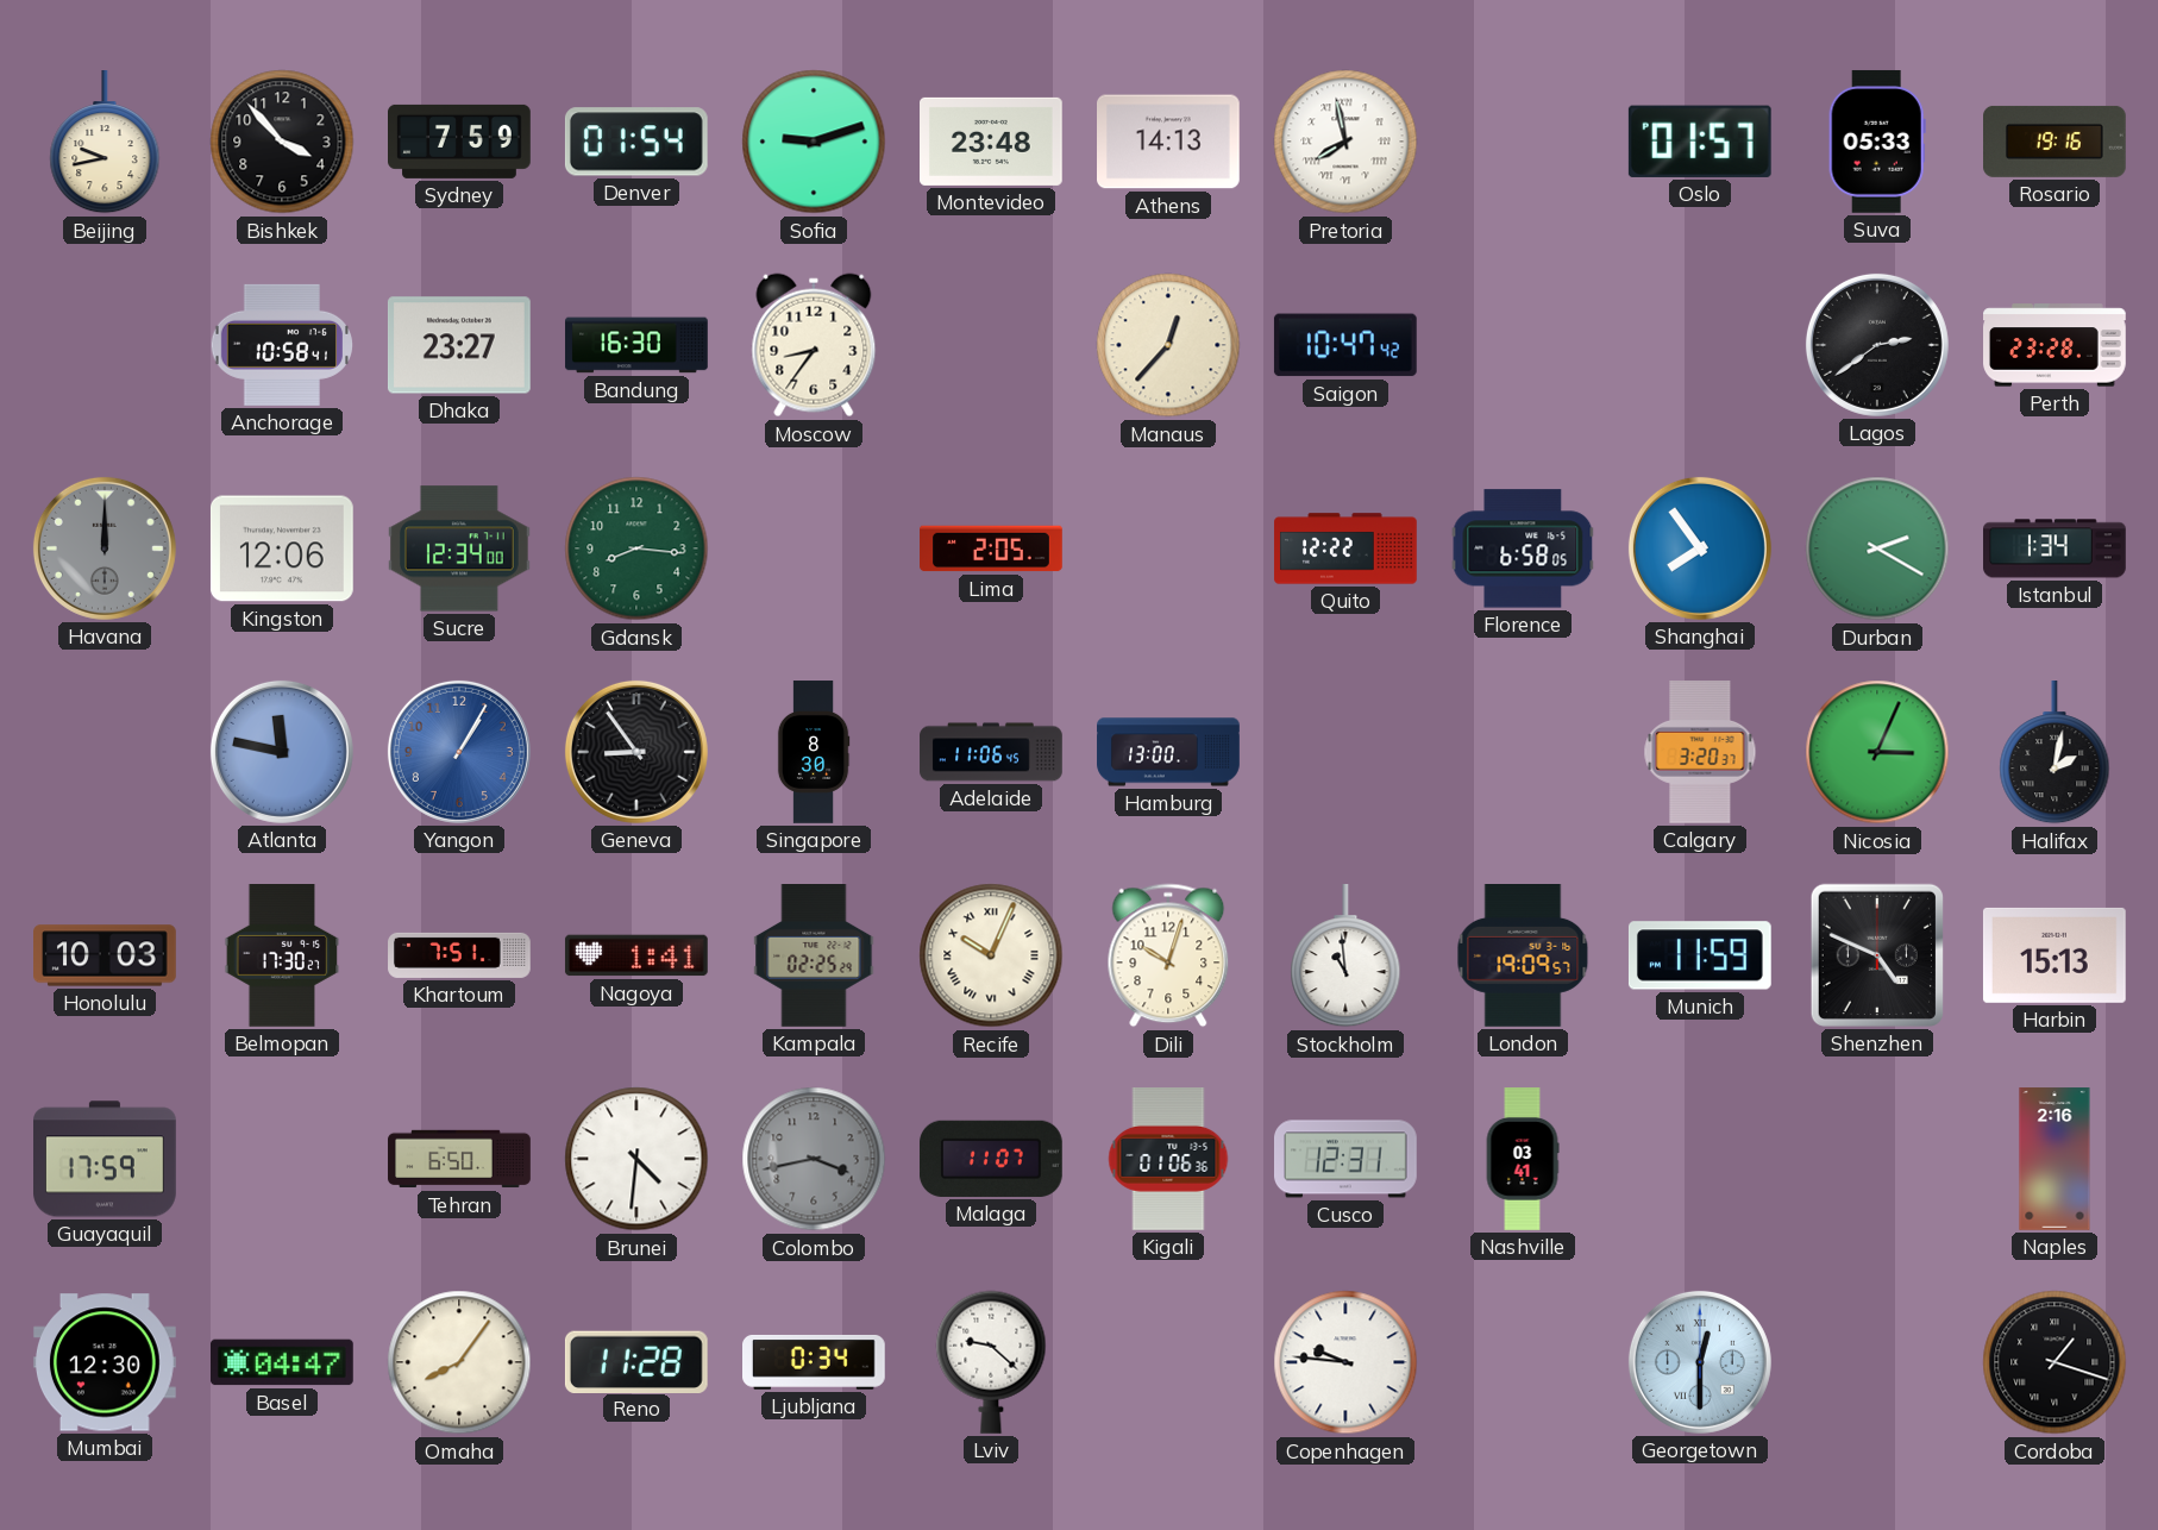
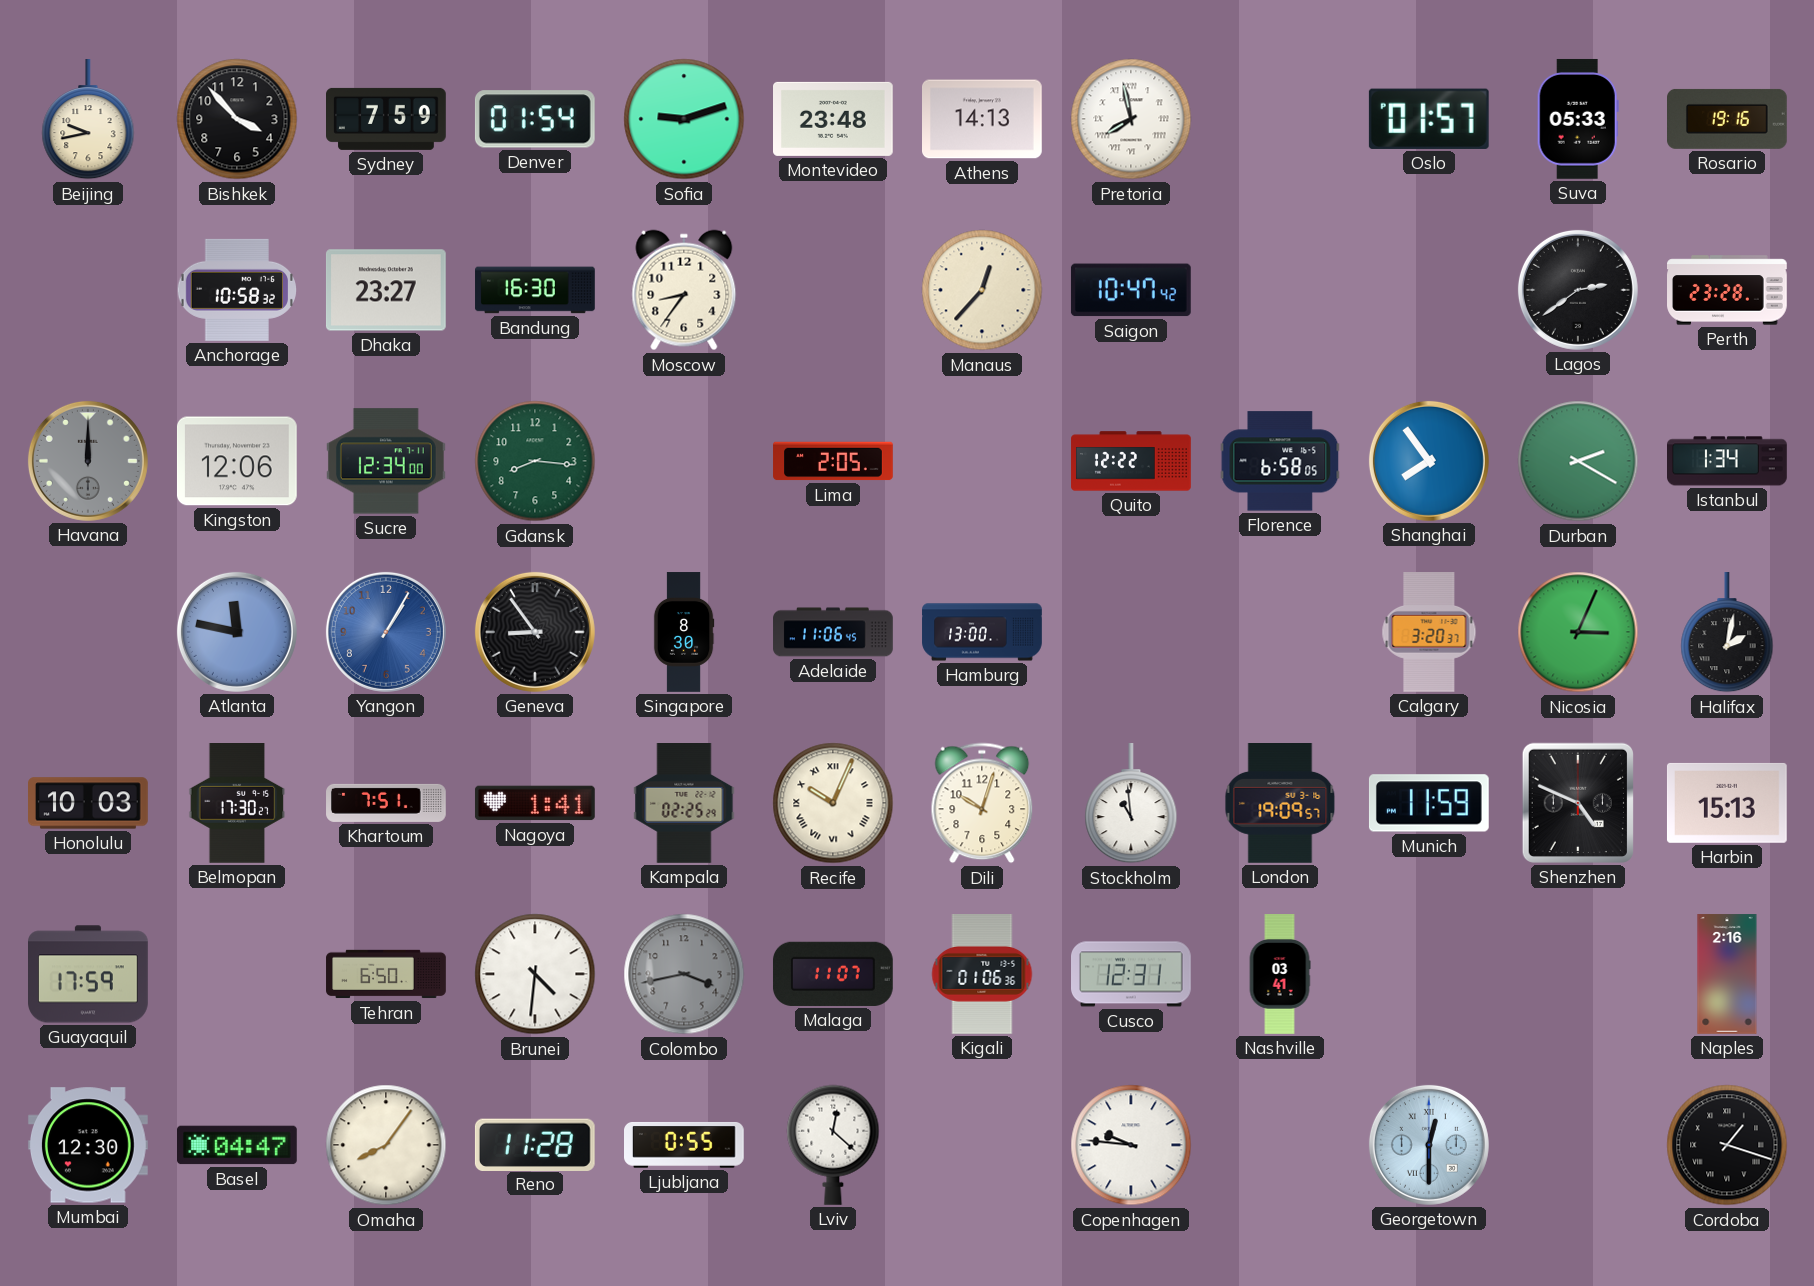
Anchorage: 10:58:41 -> 10:58:32 (236, 290)
Ljubljana: 0:34 -> 0:55 (685, 1145)
Lviv: 9:22 -> 12:22 (833, 1145)
